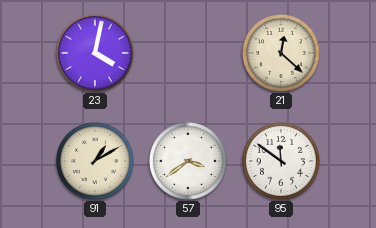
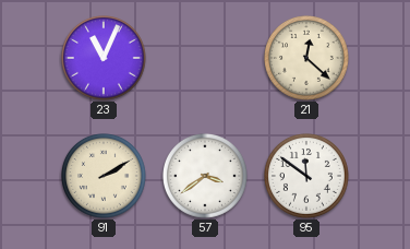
23: 4:02 -> 11:04 (105, 59)
91: 1:10 -> 2:10 (105, 177)
